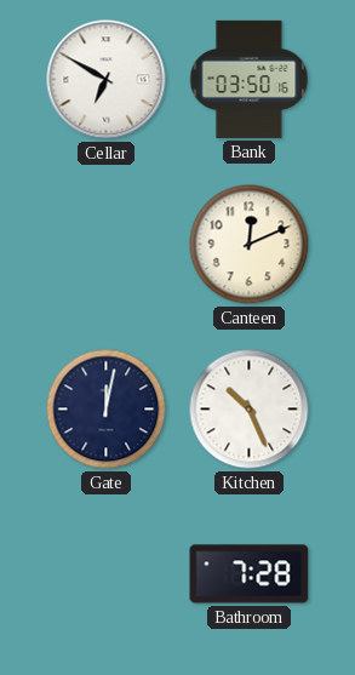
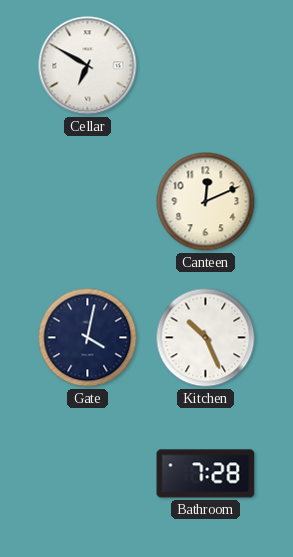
Bank: 03:50 -> none (250, 79)
Gate: 12:02 -> 4:02 (88, 338)
